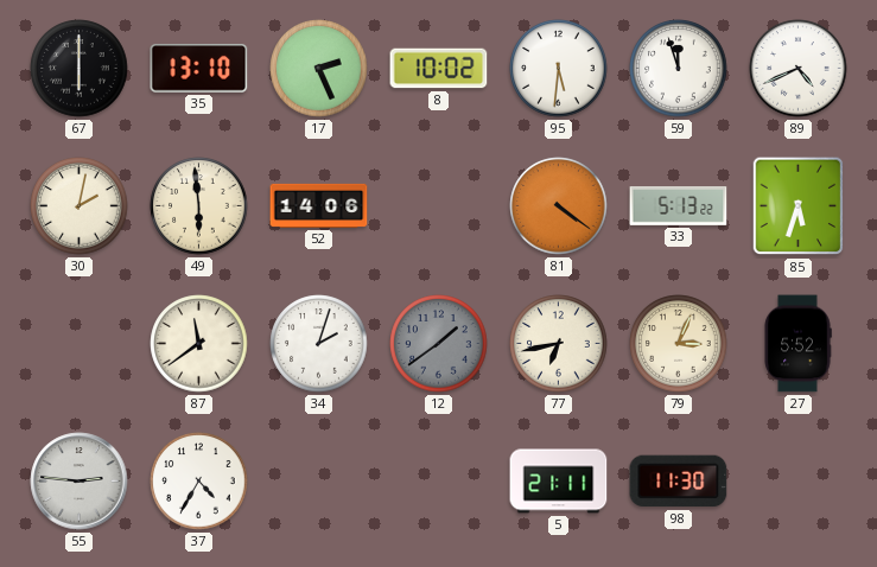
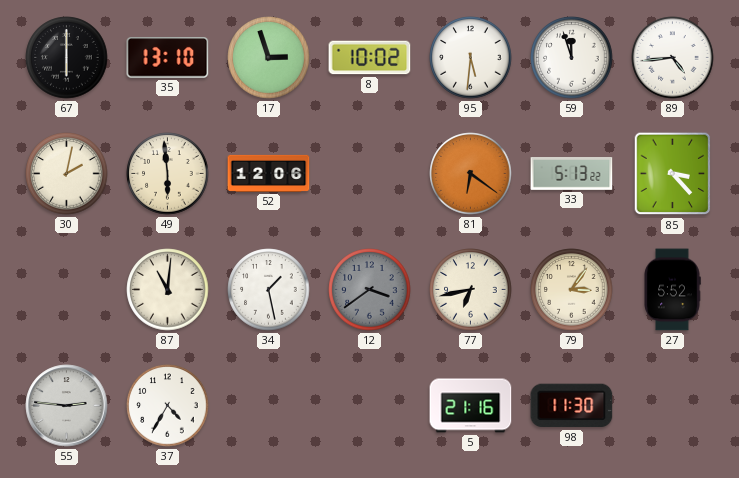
17: 2:26 -> 2:57 (269, 58)
89: 4:41 -> 4:44 (673, 58)
52: 14:06 -> 12:06 (269, 173)
81: 4:21 -> 6:21 (471, 174)
85: 5:33 -> 3:23 (673, 174)
87: 11:39 -> 11:01 (168, 290)
34: 2:03 -> 1:28 (269, 290)
12: 1:39 -> 3:39 (370, 290)
79: 3:04 -> 3:06 (572, 290)
5: 21:11 -> 21:16 (471, 406)
